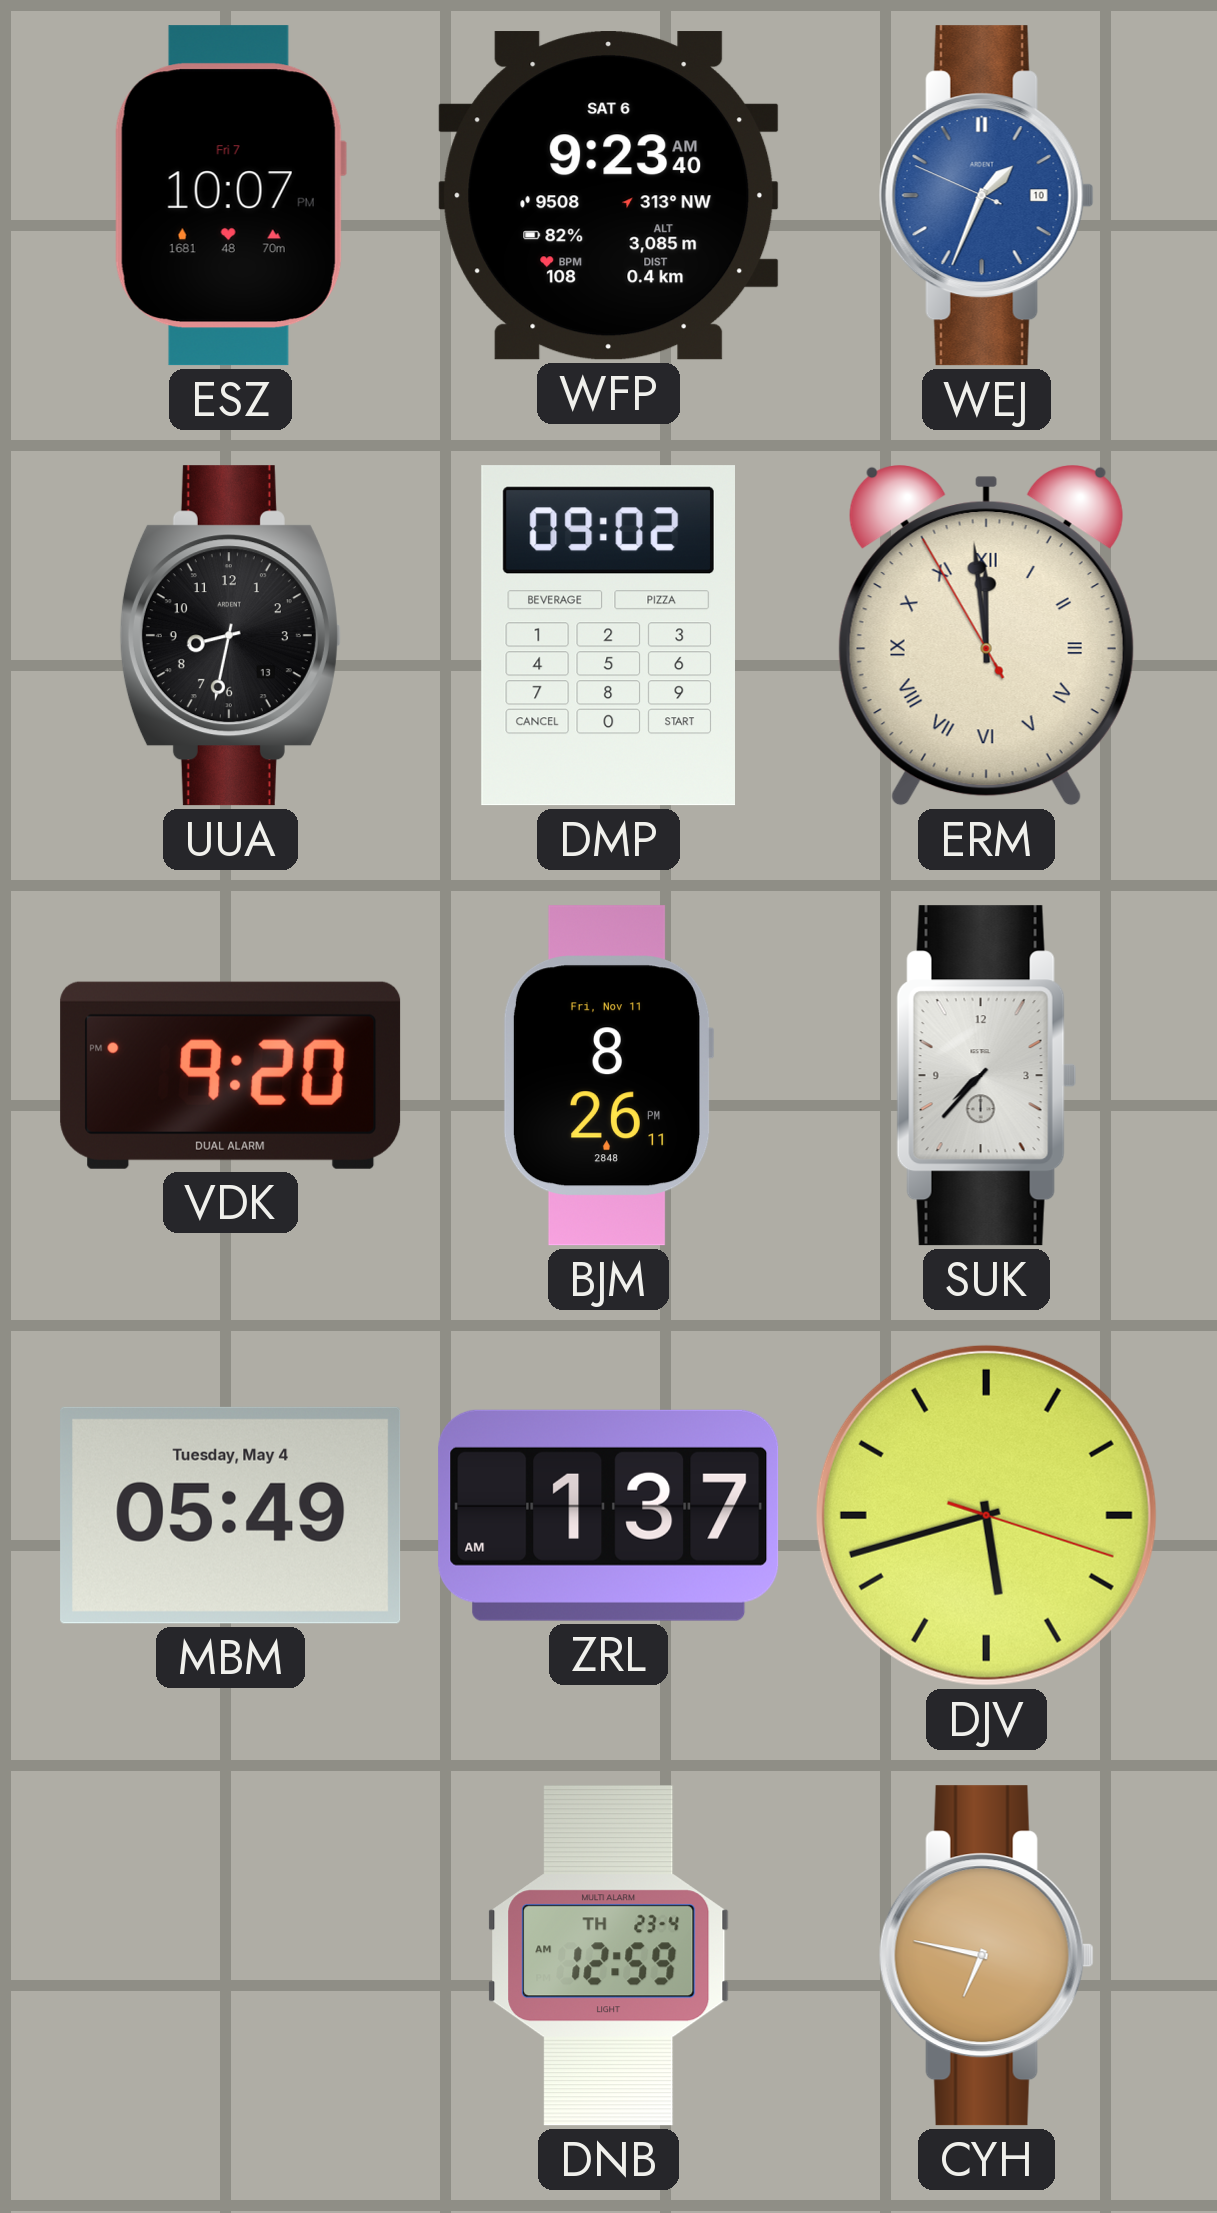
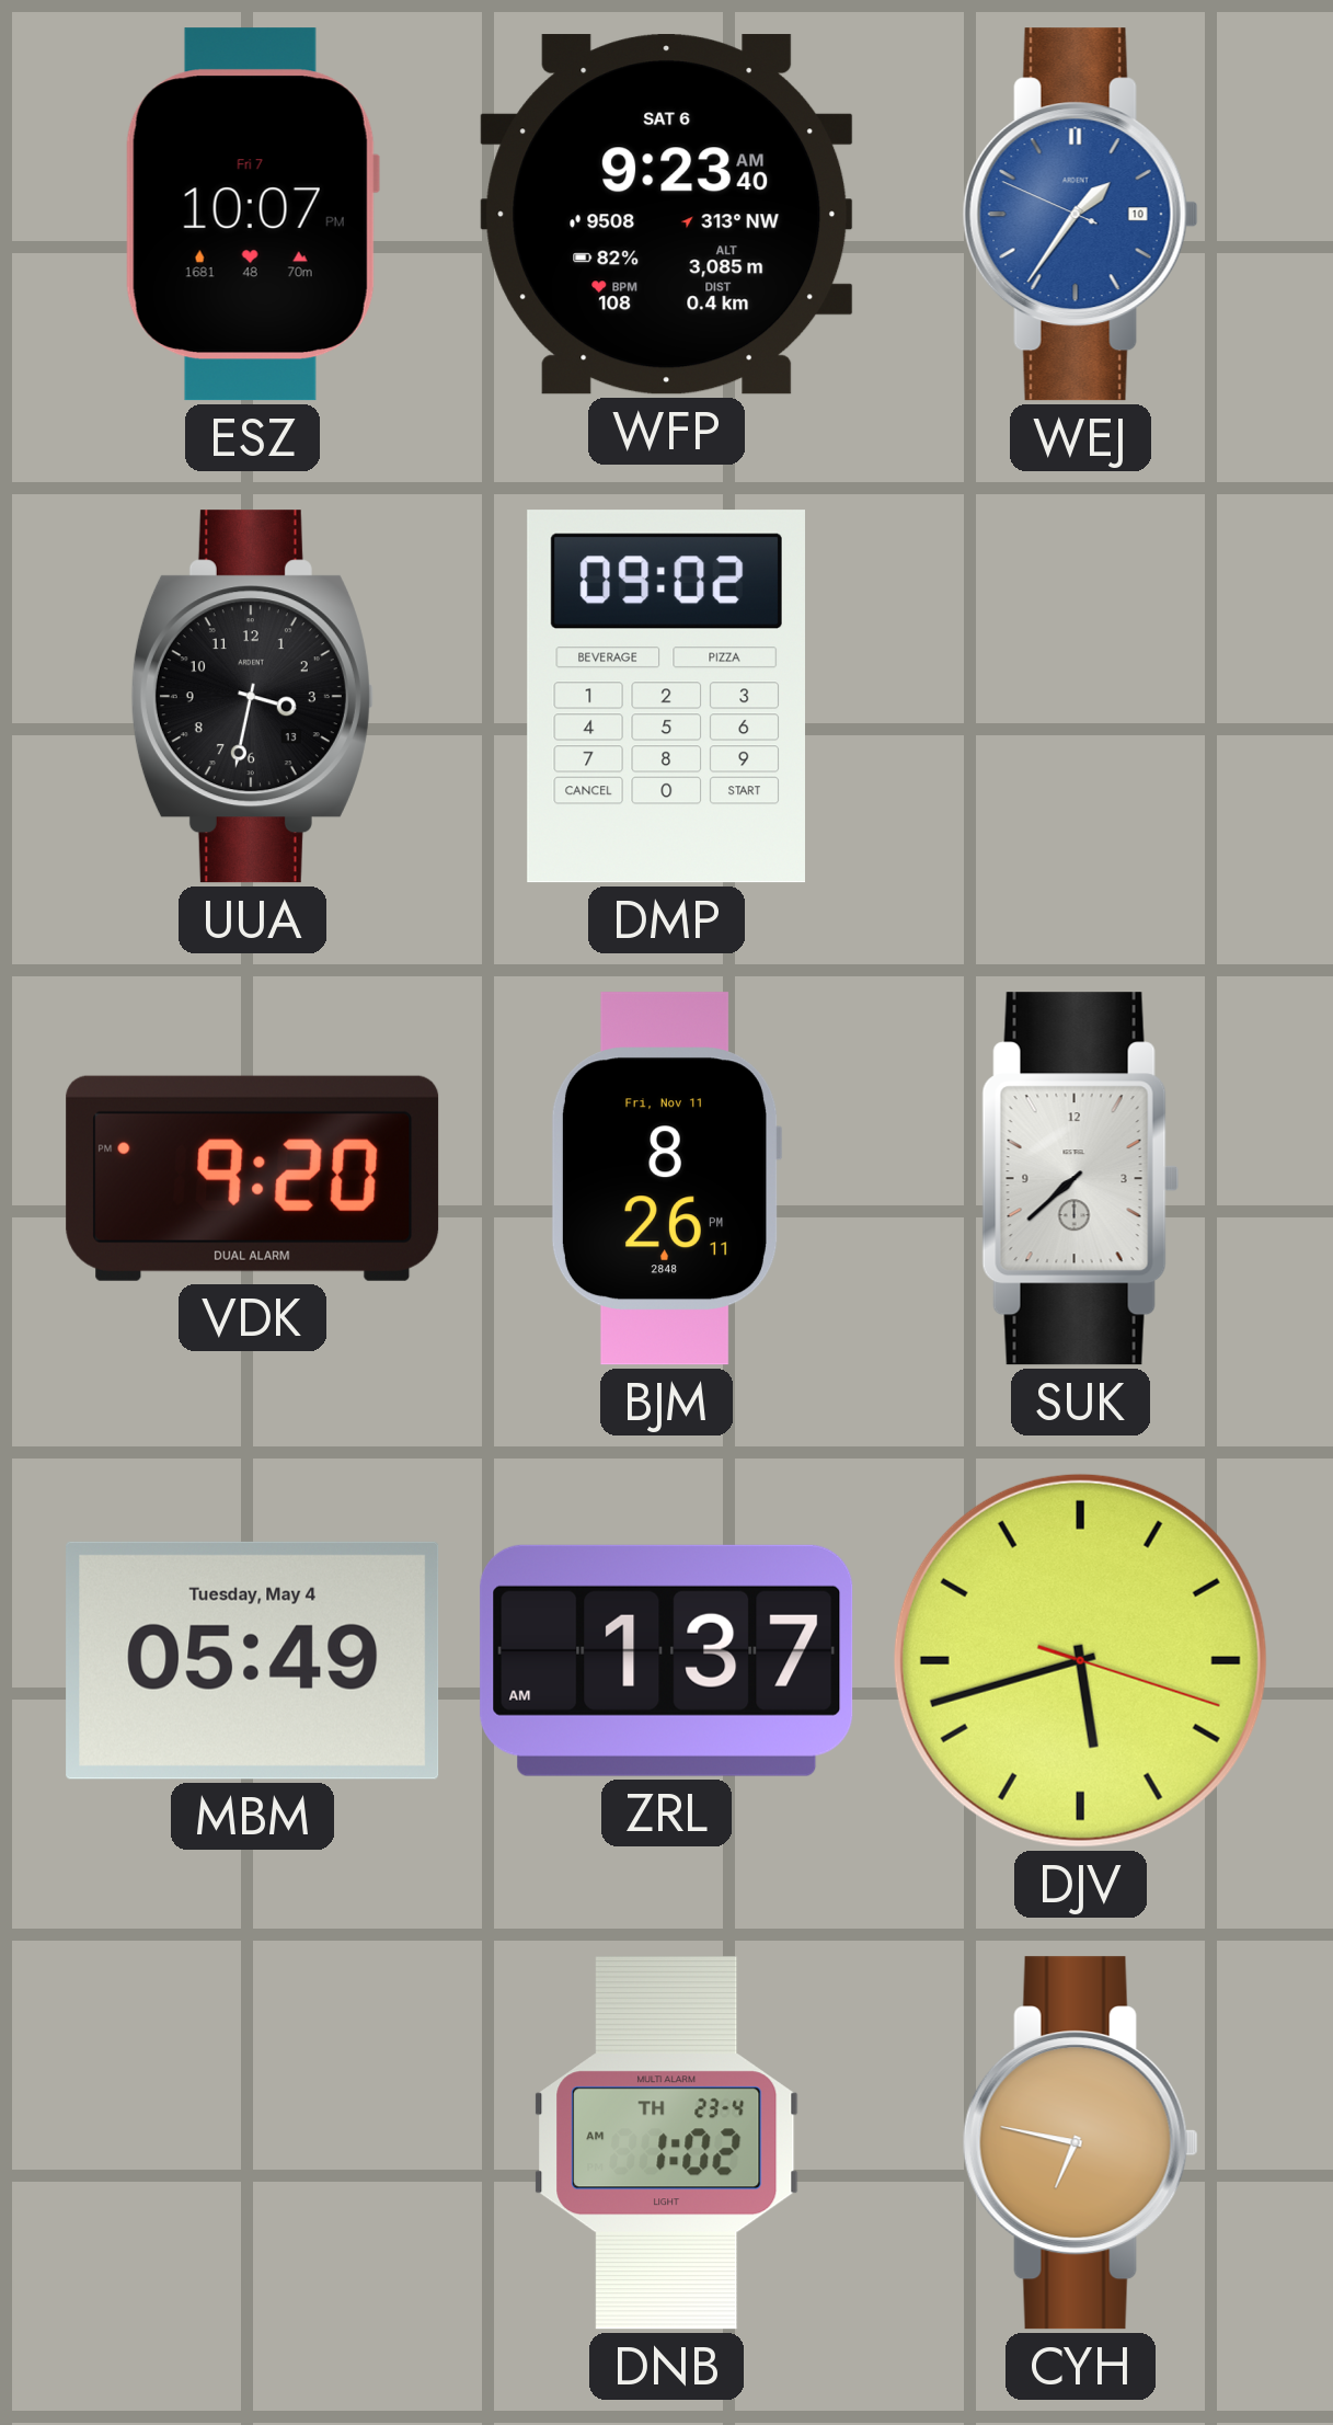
WEJ: 1:33 -> 1:35 (1080, 215)
UUA: 8:32 -> 3:32 (252, 697)
ERM: 11:58 -> none (986, 636)
SUK: 7:37 -> 7:38 (1080, 1179)
DNB: 12:59 -> 1:02 (667, 2143)
